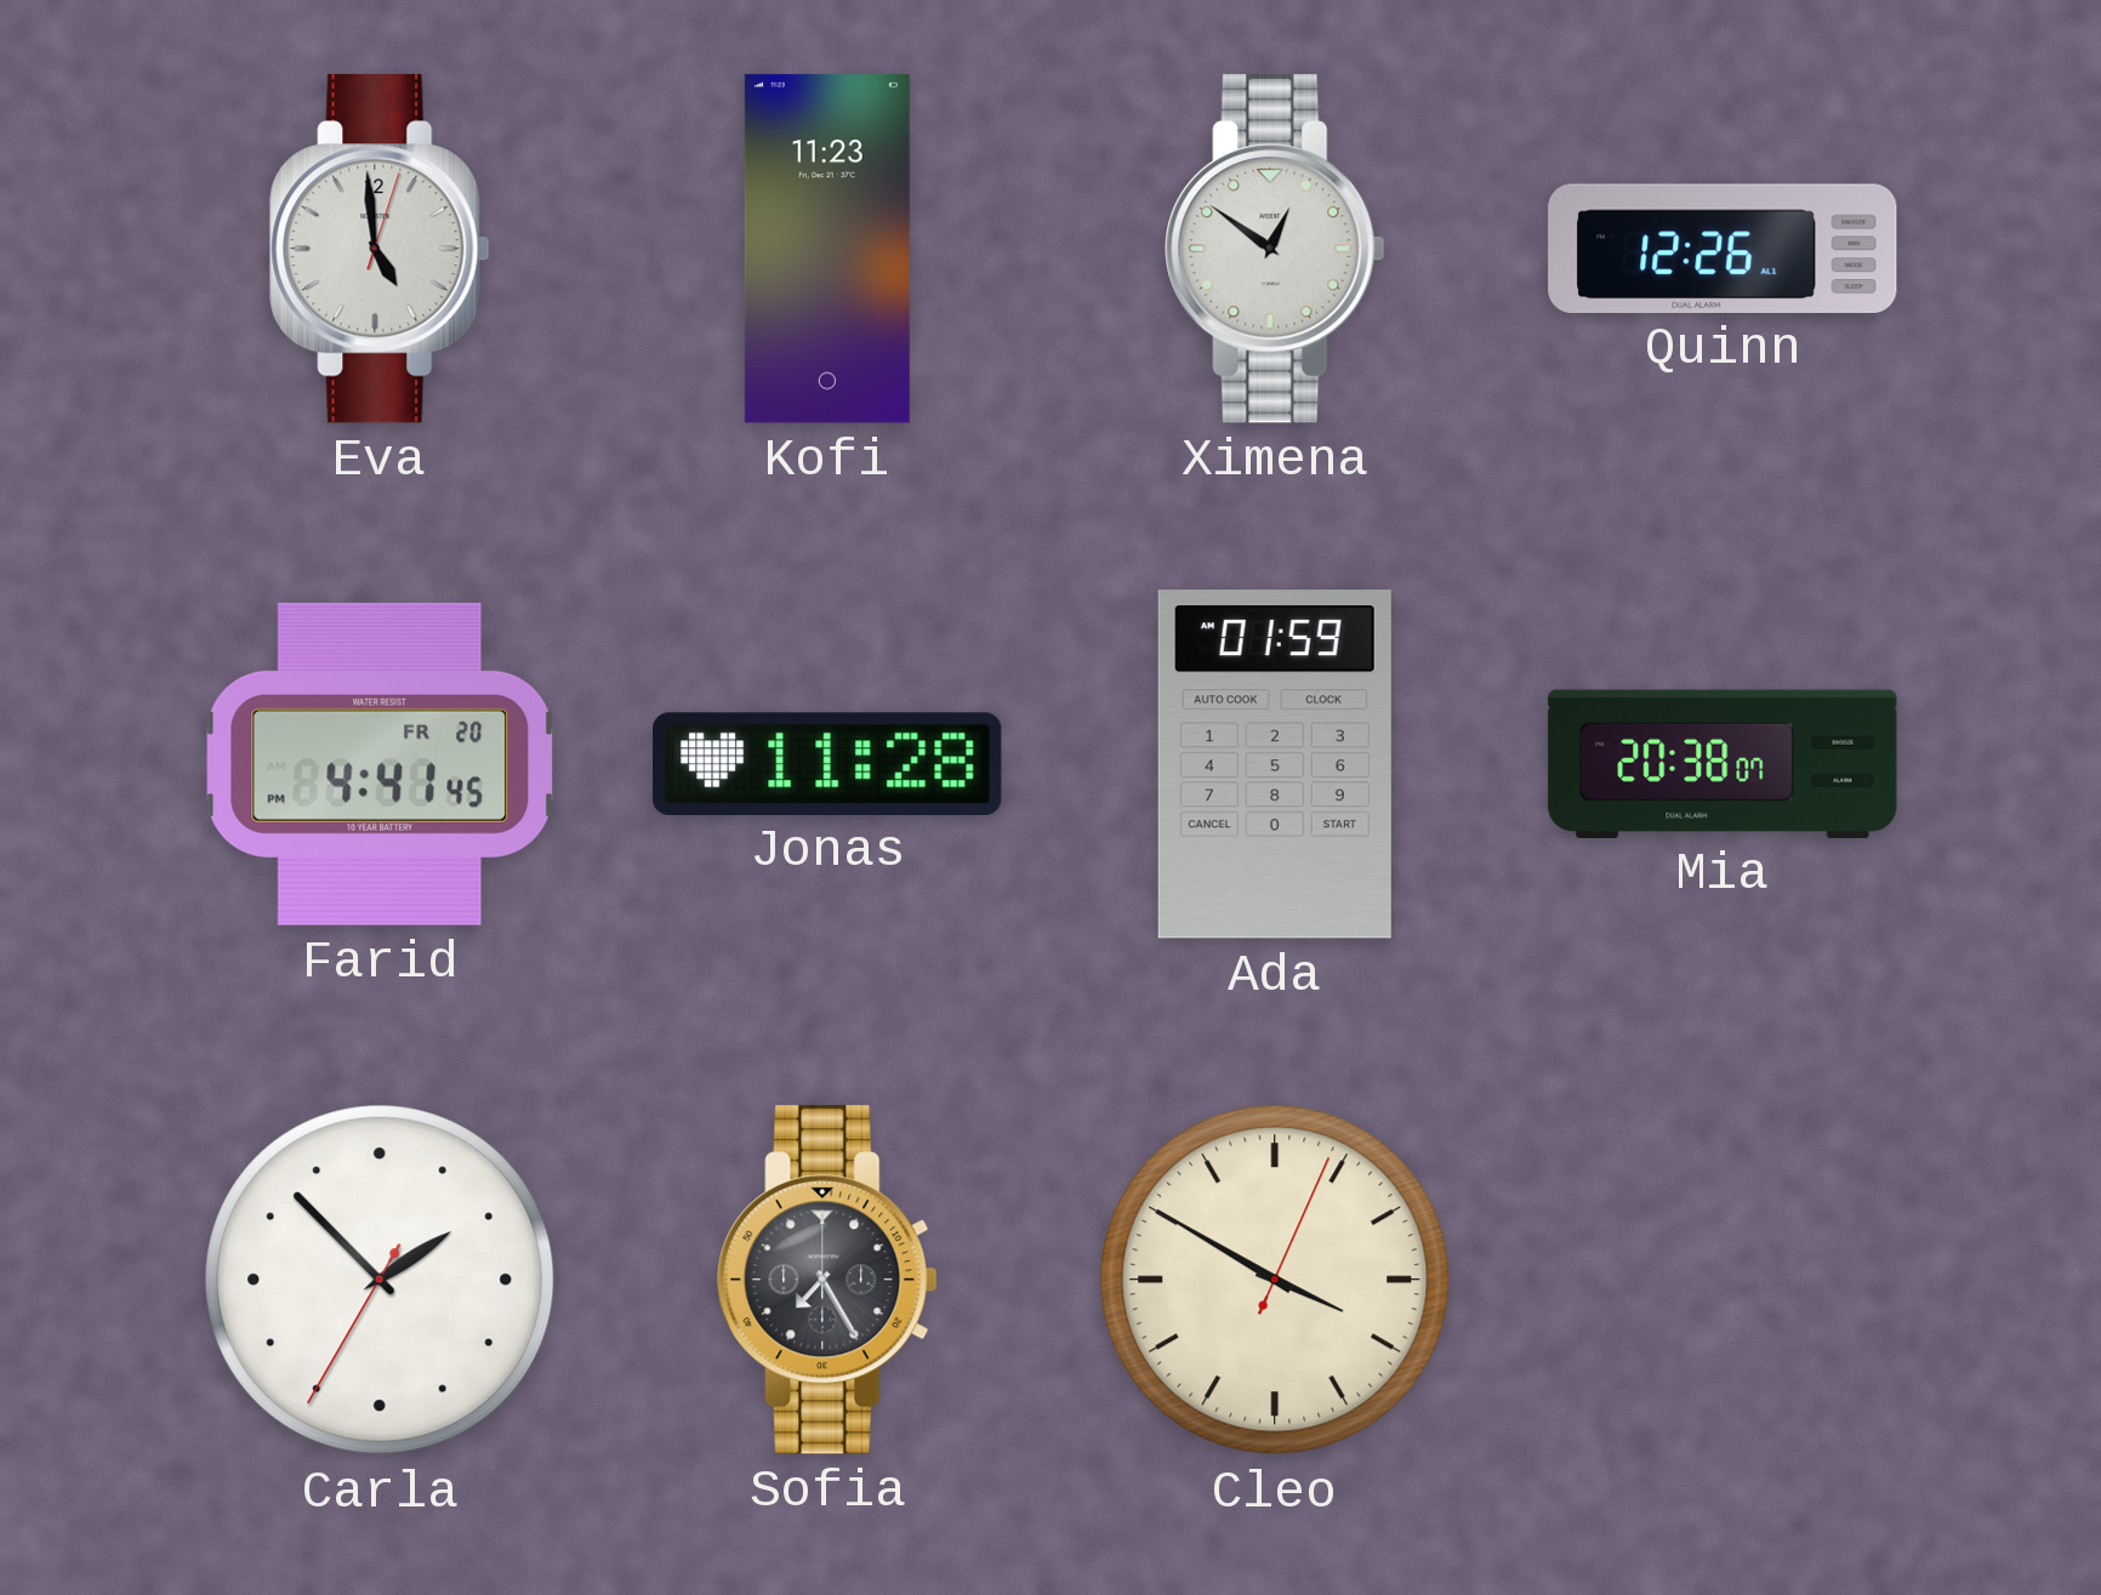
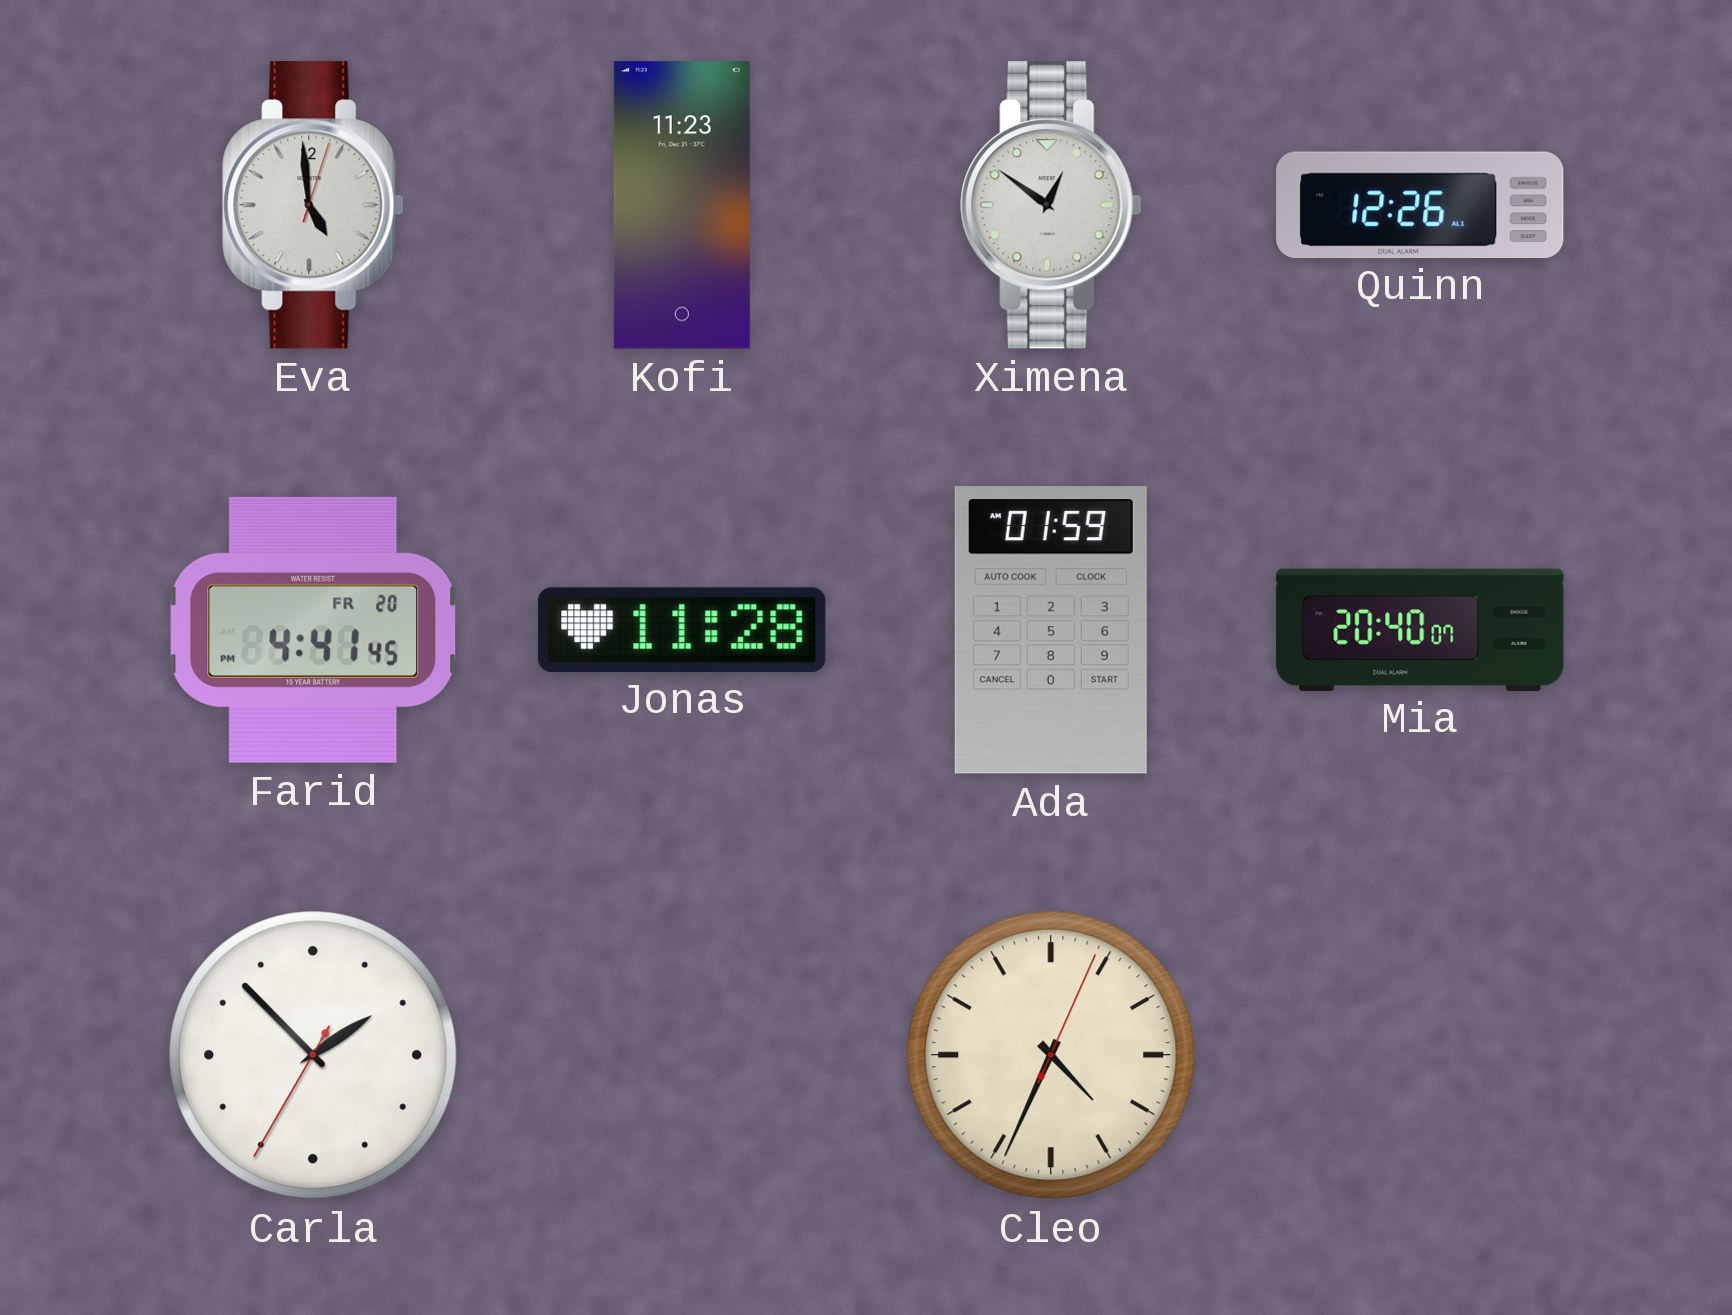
Mia: 20:38 -> 20:40 (1420, 629)
Sofia: 7:25 -> none (827, 1280)
Cleo: 3:50 -> 4:34 (1051, 1055)
